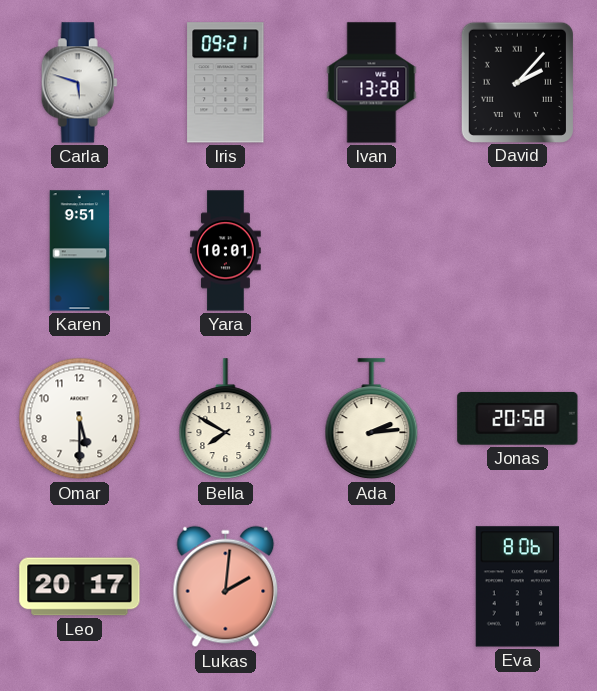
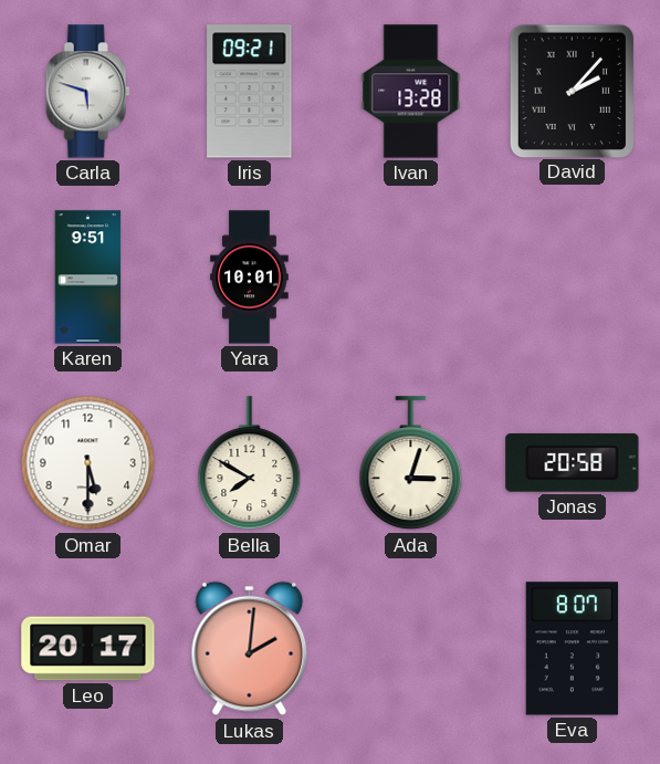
Ada: 2:14 -> 3:03 (411, 463)
Eva: 8:06 -> 8:07 (572, 649)
